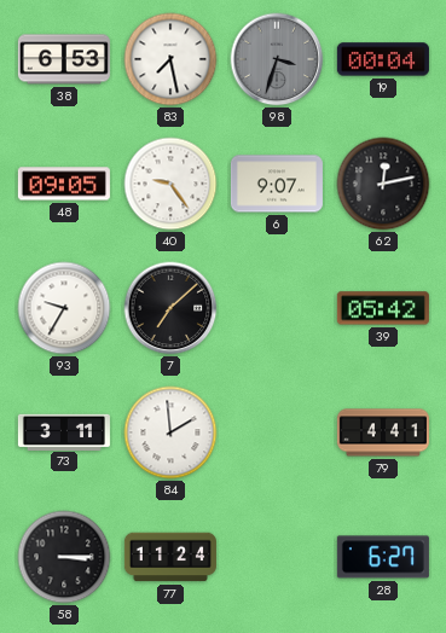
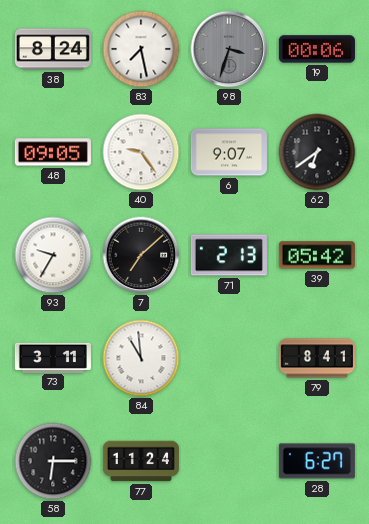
38: 6:53 -> 8:24 (53, 49)
19: 00:04 -> 00:06 (317, 49)
62: 12:13 -> 6:39 (317, 152)
71: none -> 2:13 (229, 255)
84: 1:59 -> 10:59 (141, 358)
79: 4:41 -> 8:41 (317, 358)
58: 3:15 -> 6:15 (53, 461)
